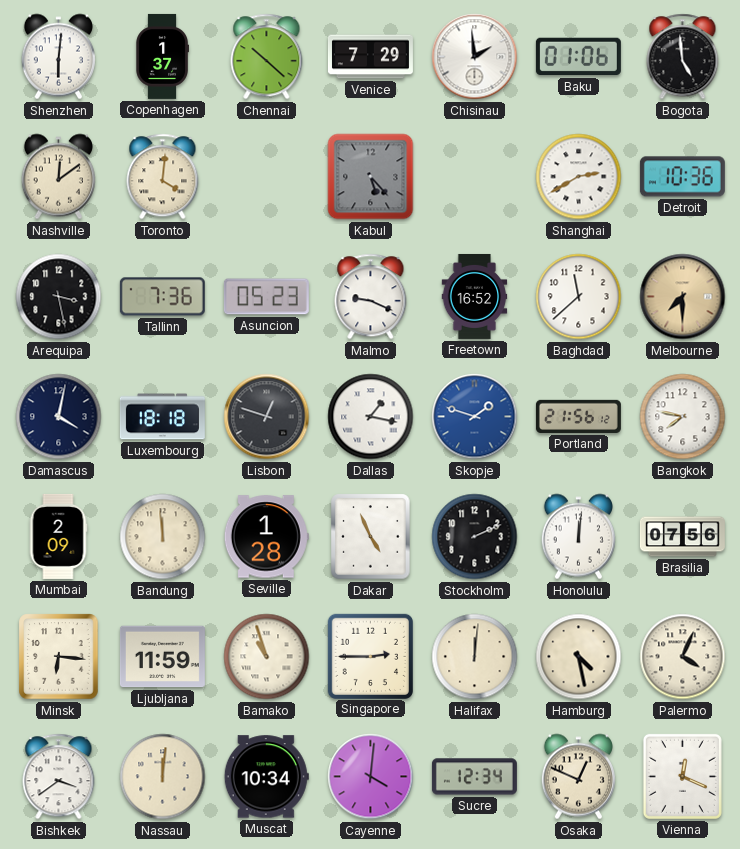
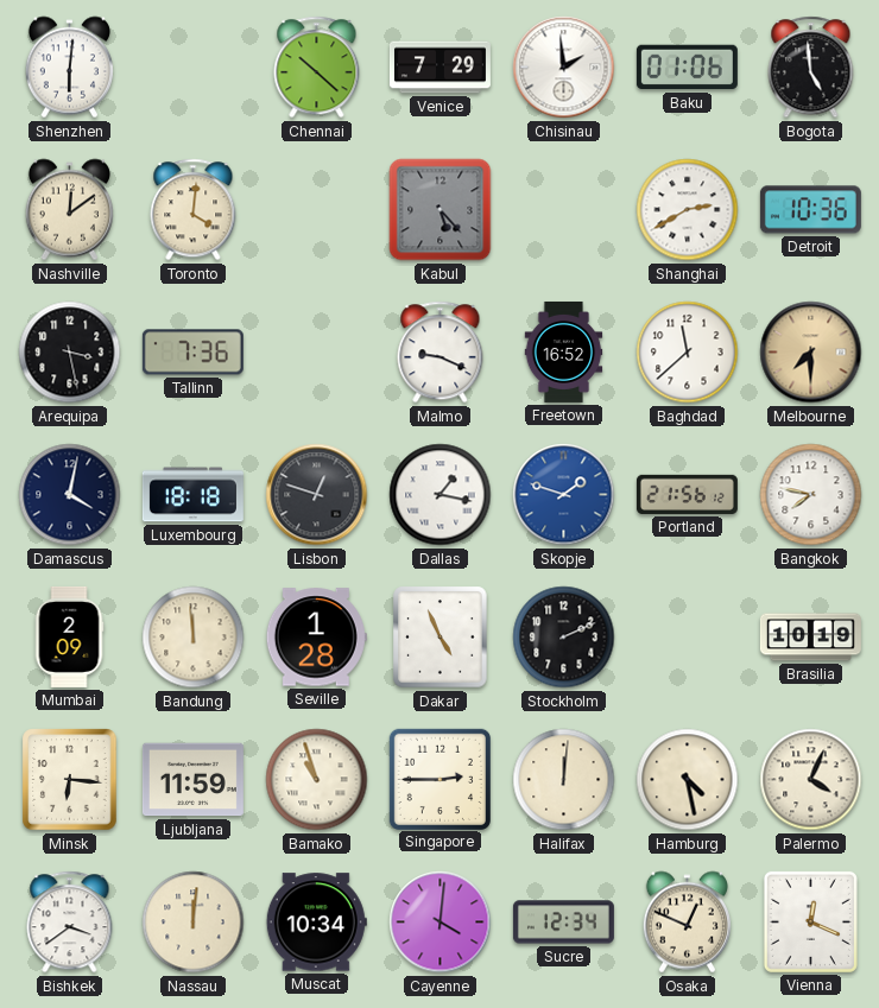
Copenhagen: 1:37 -> none (162, 56)
Asuncion: 05:23 -> none (266, 297)
Honolulu: 12:01 -> none (578, 537)
Brasilia: 07:56 -> 10:19 (810, 638)
